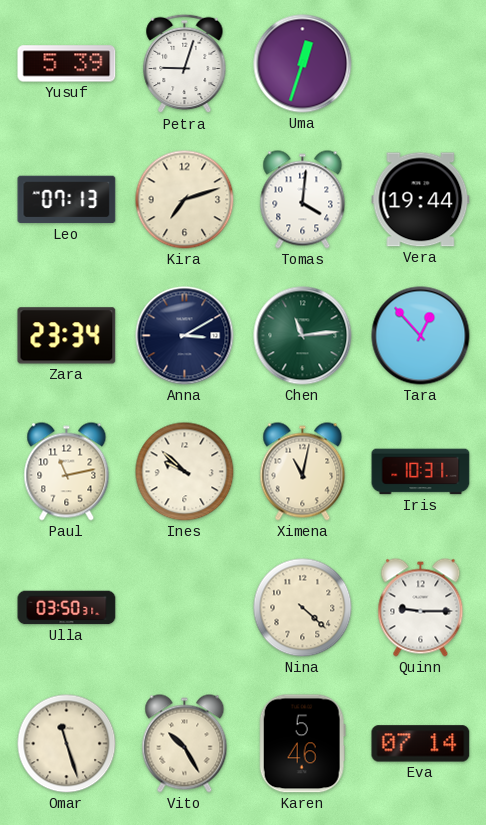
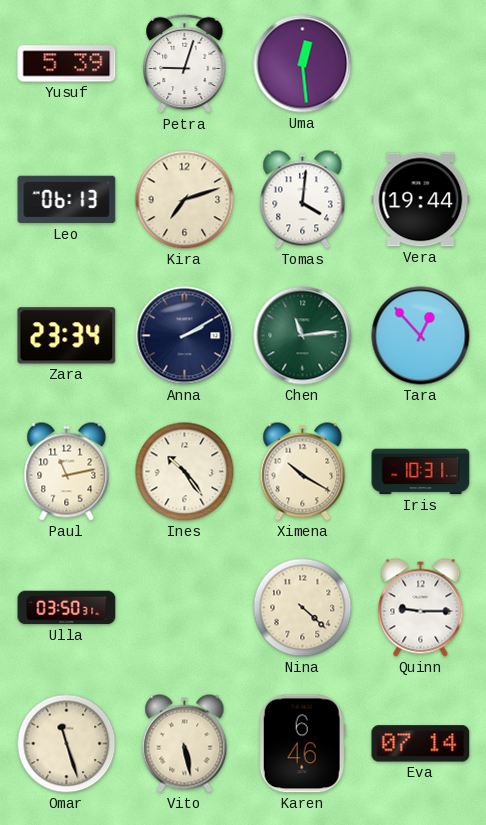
Uma: 12:33 -> 12:29 (303, 64)
Leo: 07:13 -> 06:13 (67, 200)
Anna: 3:10 -> 2:10 (185, 336)
Ines: 9:52 -> 10:24 (185, 472)
Ximena: 11:02 -> 10:20 (303, 472)
Vito: 10:25 -> 5:28 (185, 744)
Karen: 5:46 -> 6:46 (302, 744)
